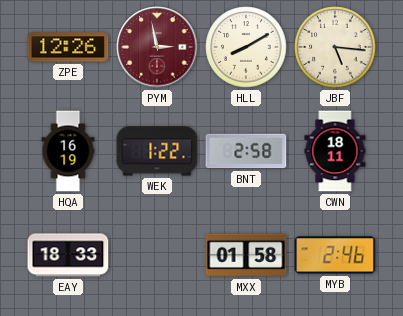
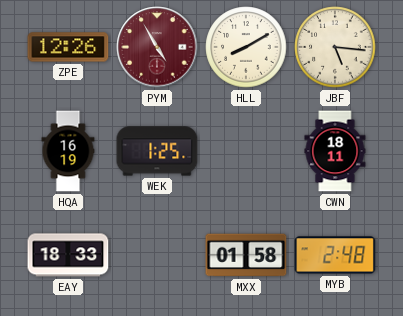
PYM: 2:58 -> 4:55 (157, 47)
WEK: 1:22 -> 1:25 (157, 151)
BNT: 2:58 -> none (246, 151)
MYB: 2:46 -> 2:48 (335, 255)
